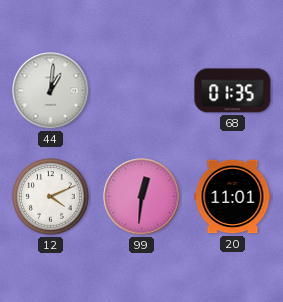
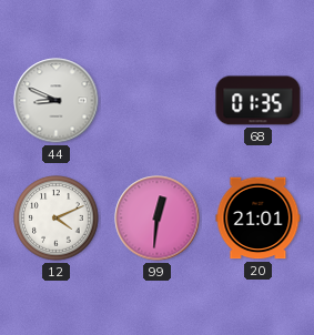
44: 1:01 -> 8:49 (57, 101)
20: 11:01 -> 21:01 (259, 219)
